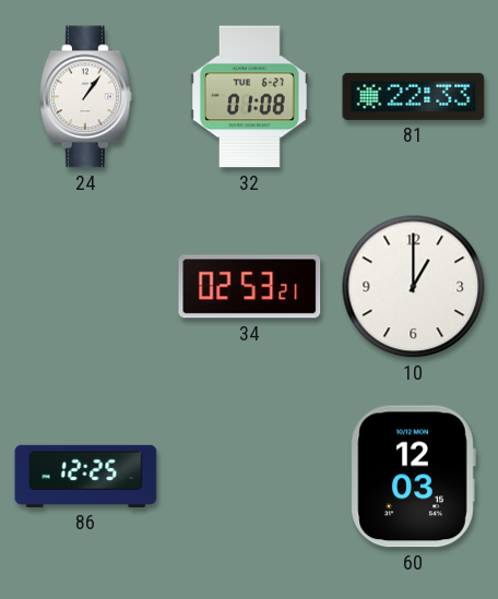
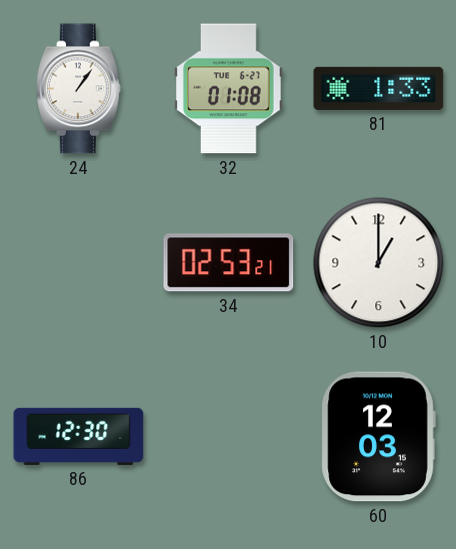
81: 22:33 -> 1:33 (379, 88)
86: 12:25 -> 12:30 (79, 436)
